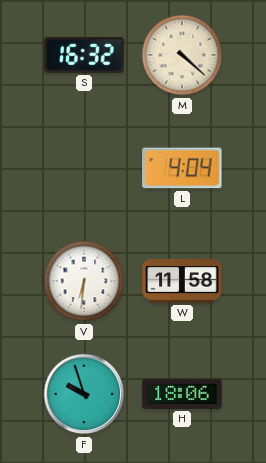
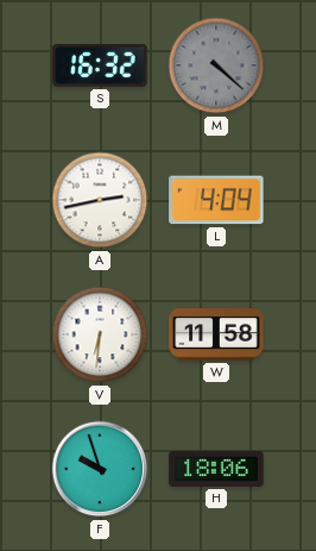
M dial: cream -> grey (216, 65)
A: none -> 2:43 (100, 200)
